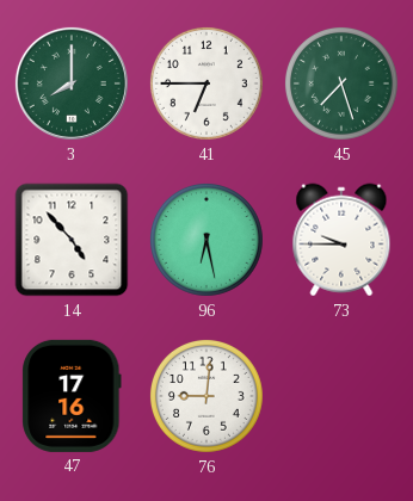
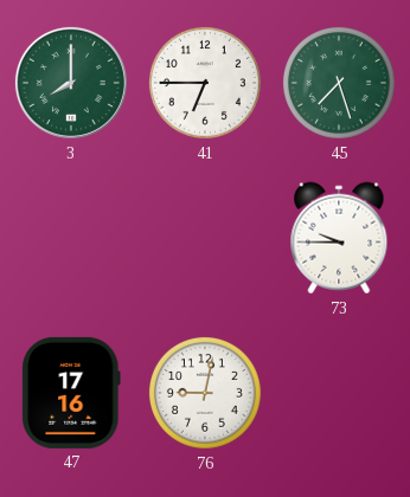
14: 4:53 -> none (72, 240)
96: 6:28 -> none (207, 240)
76: 9:01 -> 9:02 (205, 393)
